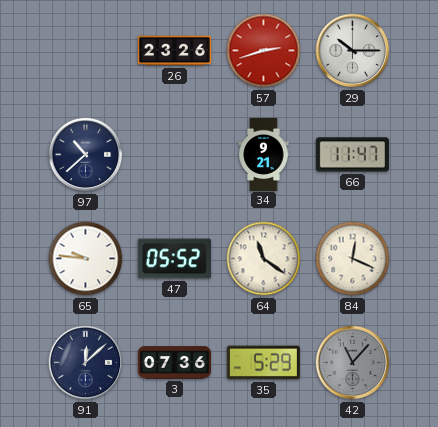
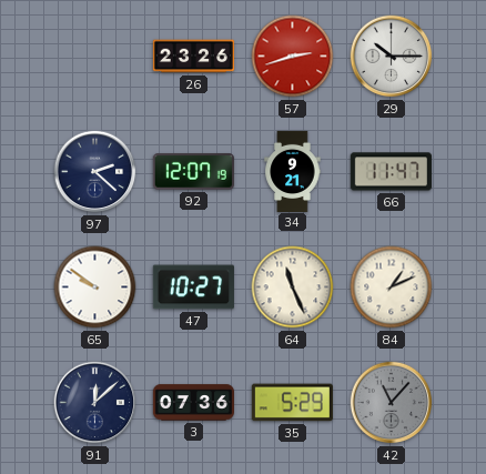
97: 10:38 -> 2:22 (95, 172)
92: none -> 12:07 (193, 172)
65: 9:46 -> 9:51 (95, 288)
47: 05:52 -> 10:27 (193, 288)
64: 11:21 -> 11:26 (293, 288)
84: 12:19 -> 1:11 (392, 288)
